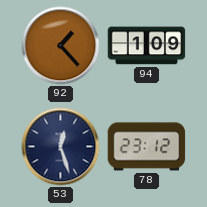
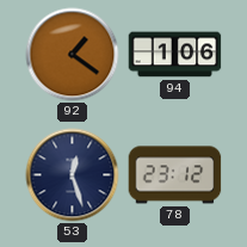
92: 1:23 -> 1:21 (73, 55)
94: 1:09 -> 1:06 (175, 55)
